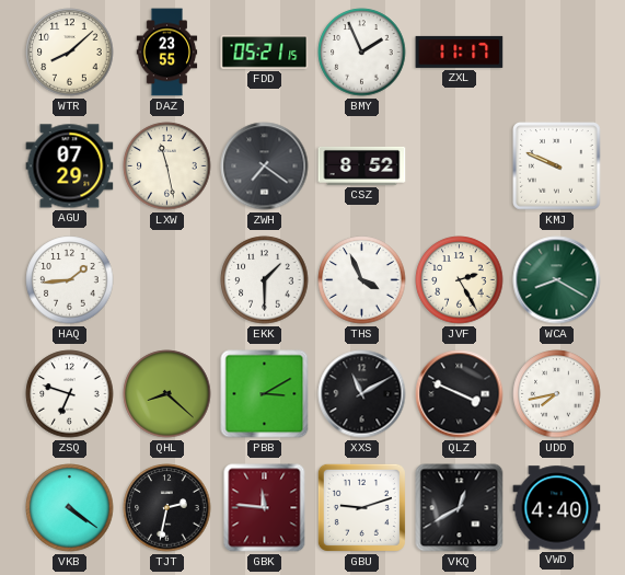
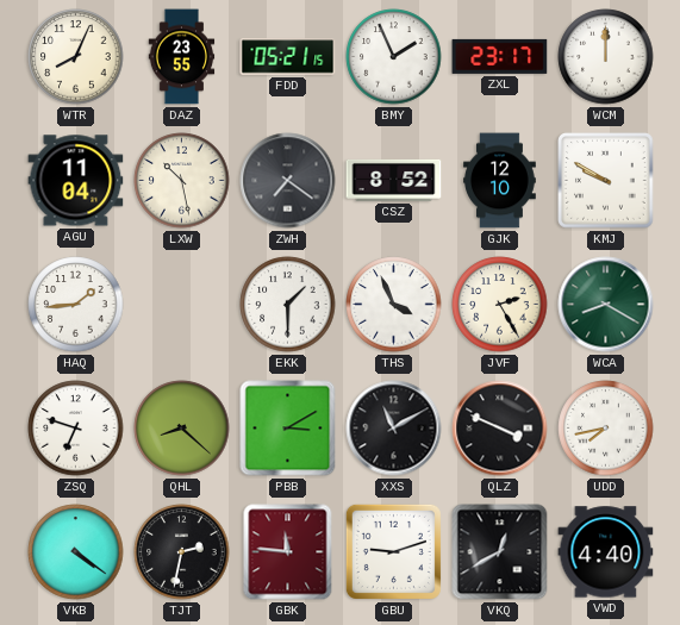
WTR: 8:08 -> 8:04 (76, 57)
ZXL: 11:17 -> 23:17 (500, 56)
WCM: none -> 12:00 (606, 57)
AGU: 07:29 -> 11:04 (76, 181)
LXW: 11:28 -> 10:28 (182, 181)
GJK: none -> 12:10 (500, 181)
KMJ: 9:49 -> 9:50 (606, 181)
